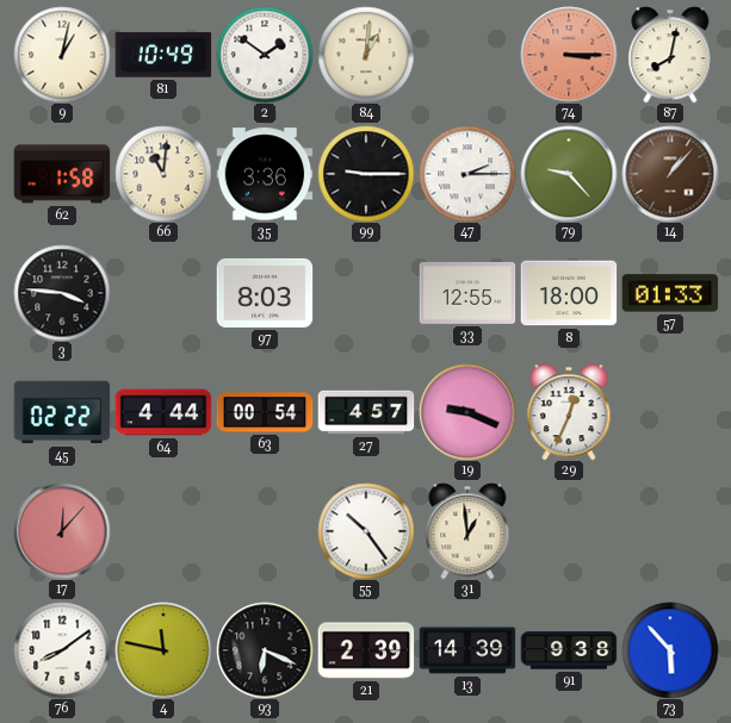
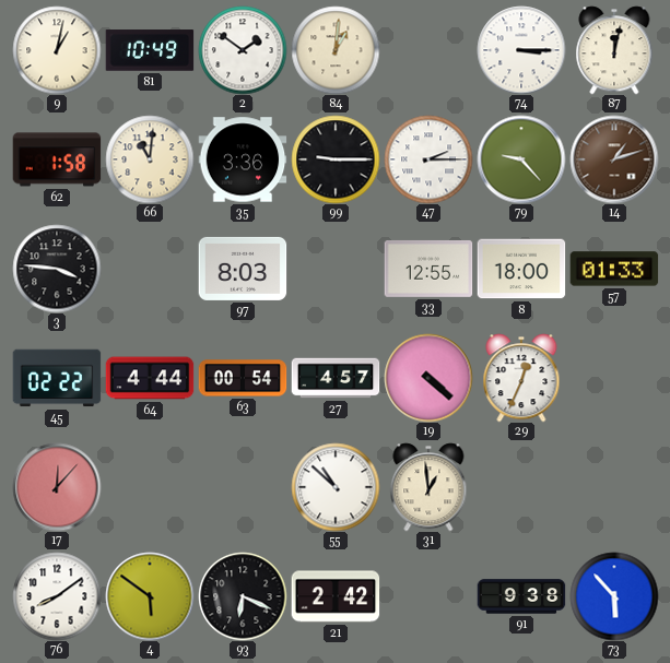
74 dial: salmon -> white (521, 50)
87: 8:02 -> 12:02 (614, 50)
14: 1:07 -> 1:12 (614, 159)
19: 9:19 -> 4:22 (428, 378)
55: 10:24 -> 10:52 (336, 487)
4: 11:47 -> 5:51 (150, 596)
21: 2:39 -> 2:42 (336, 596)
13: 14:39 -> none (467, 650)
